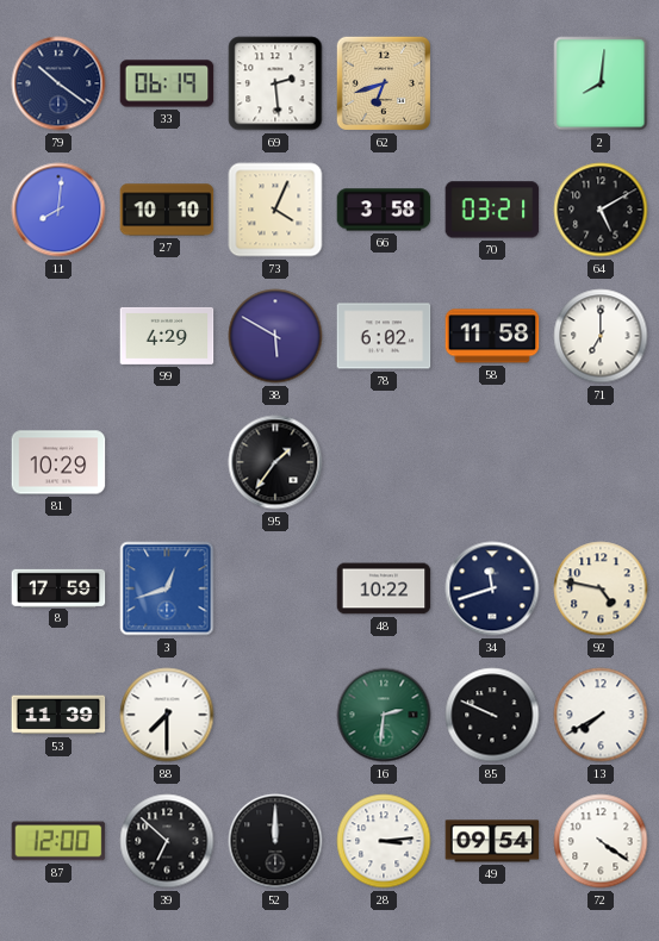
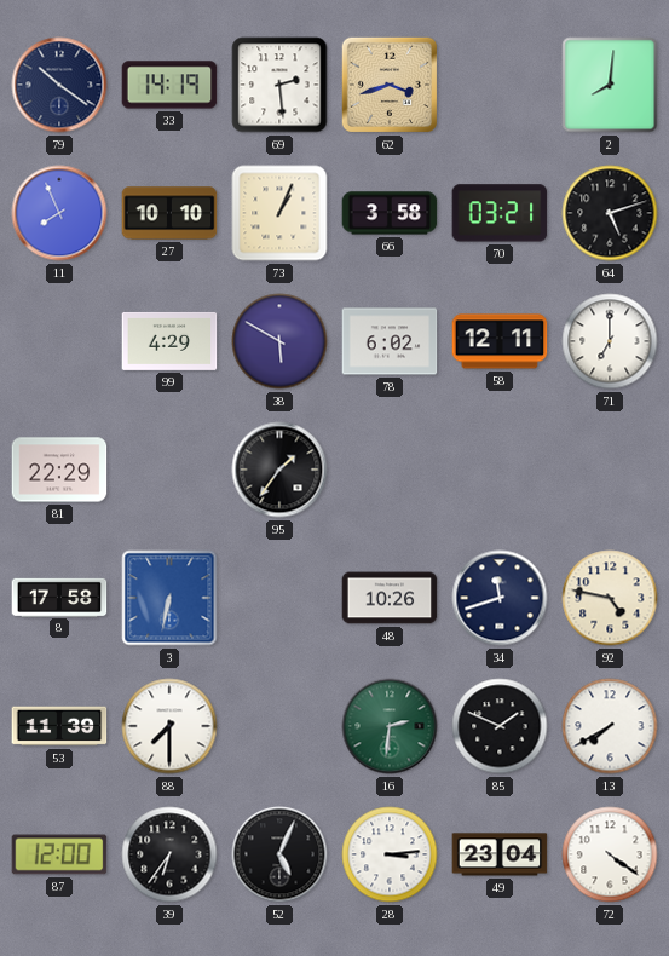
33: 06:19 -> 14:19 (169, 85)
62: 6:42 -> 3:42 (390, 85)
11: 8:01 -> 7:56 (59, 213)
73: 4:04 -> 1:04 (279, 213)
64: 5:10 -> 5:12 (610, 213)
58: 11:58 -> 12:11 (500, 341)
81: 10:29 -> 22:29 (59, 470)
8: 17:59 -> 17:58 (59, 597)
3: 12:42 -> 6:32 (169, 598)
48: 10:22 -> 10:26 (390, 598)
85: 9:49 -> 1:49 (500, 726)
39: 6:52 -> 6:36 (169, 854)
52: 12:00 -> 5:04 (279, 854)
49: 09:54 -> 23:04 (500, 854)
